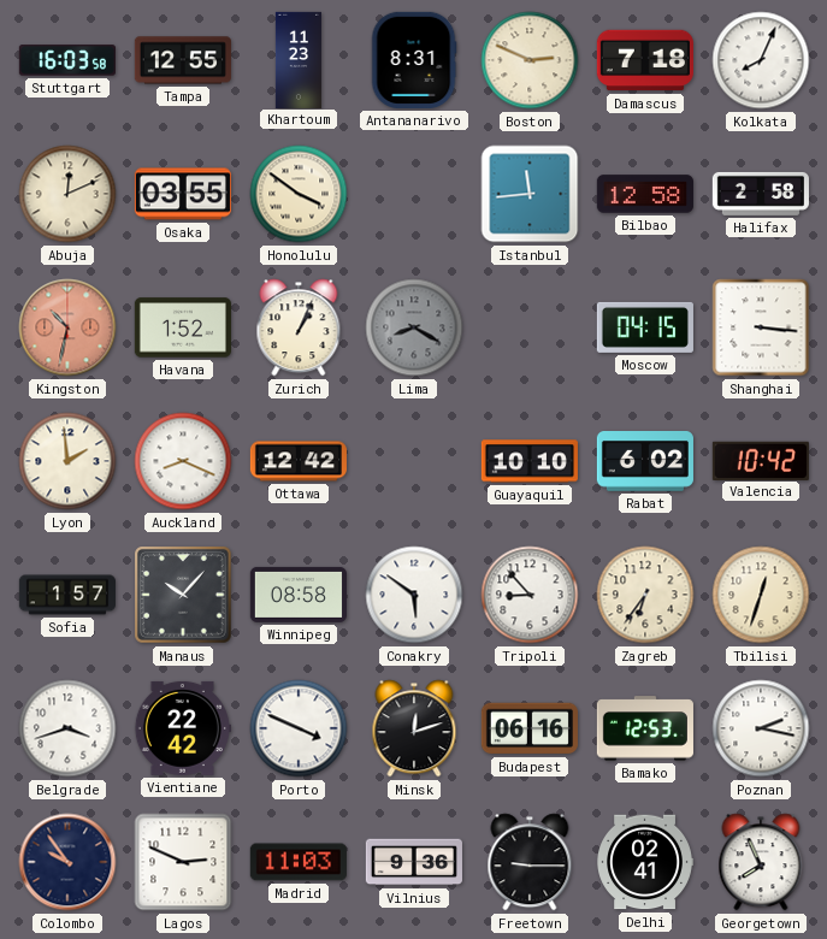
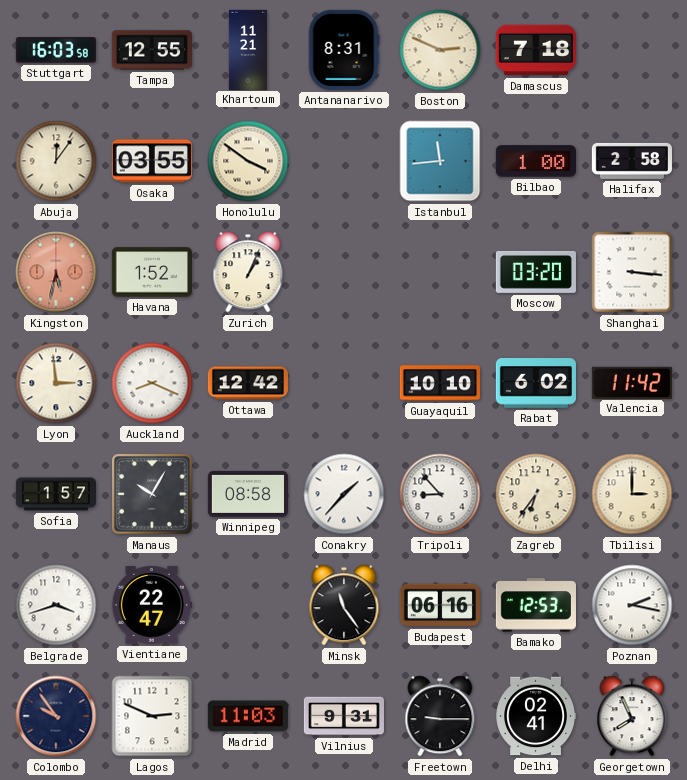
Khartoum: 11:23 -> 11:21 (248, 49)
Kolkata: 8:04 -> none (761, 60)
Abuja: 12:11 -> 12:06 (56, 161)
Bilbao: 12:58 -> 1:00 (536, 161)
Kingston: 10:32 -> 5:32 (56, 272)
Lima: 8:20 -> none (414, 327)
Moscow: 04:15 -> 03:20 (536, 272)
Lyon: 1:59 -> 2:59 (56, 383)
Valencia: 10:42 -> 11:42 (632, 382)
Manaus: 10:07 -> 10:05 (153, 495)
Conakry: 5:51 -> 1:37 (344, 494)
Tbilisi: 12:33 -> 3:00 (632, 494)
Vientiane: 22:42 -> 22:47 (152, 605)
Porto: 3:49 -> none (299, 728)
Minsk: 12:12 -> 11:24 (344, 605)
Vilnius: 9:36 -> 9:31 (344, 716)
